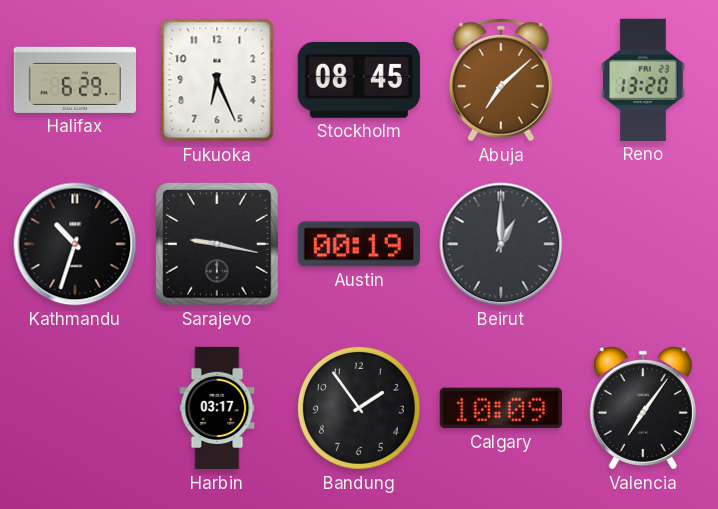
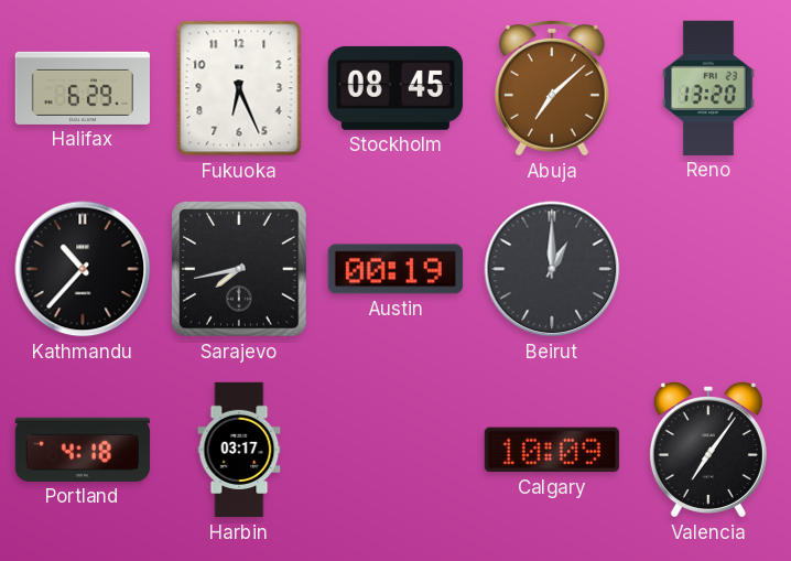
Kathmandu: 10:33 -> 10:37 (83, 269)
Sarajevo: 9:17 -> 7:43 (240, 270)
Portland: none -> 4:18 (82, 450)
Bandung: 1:54 -> none (359, 408)
